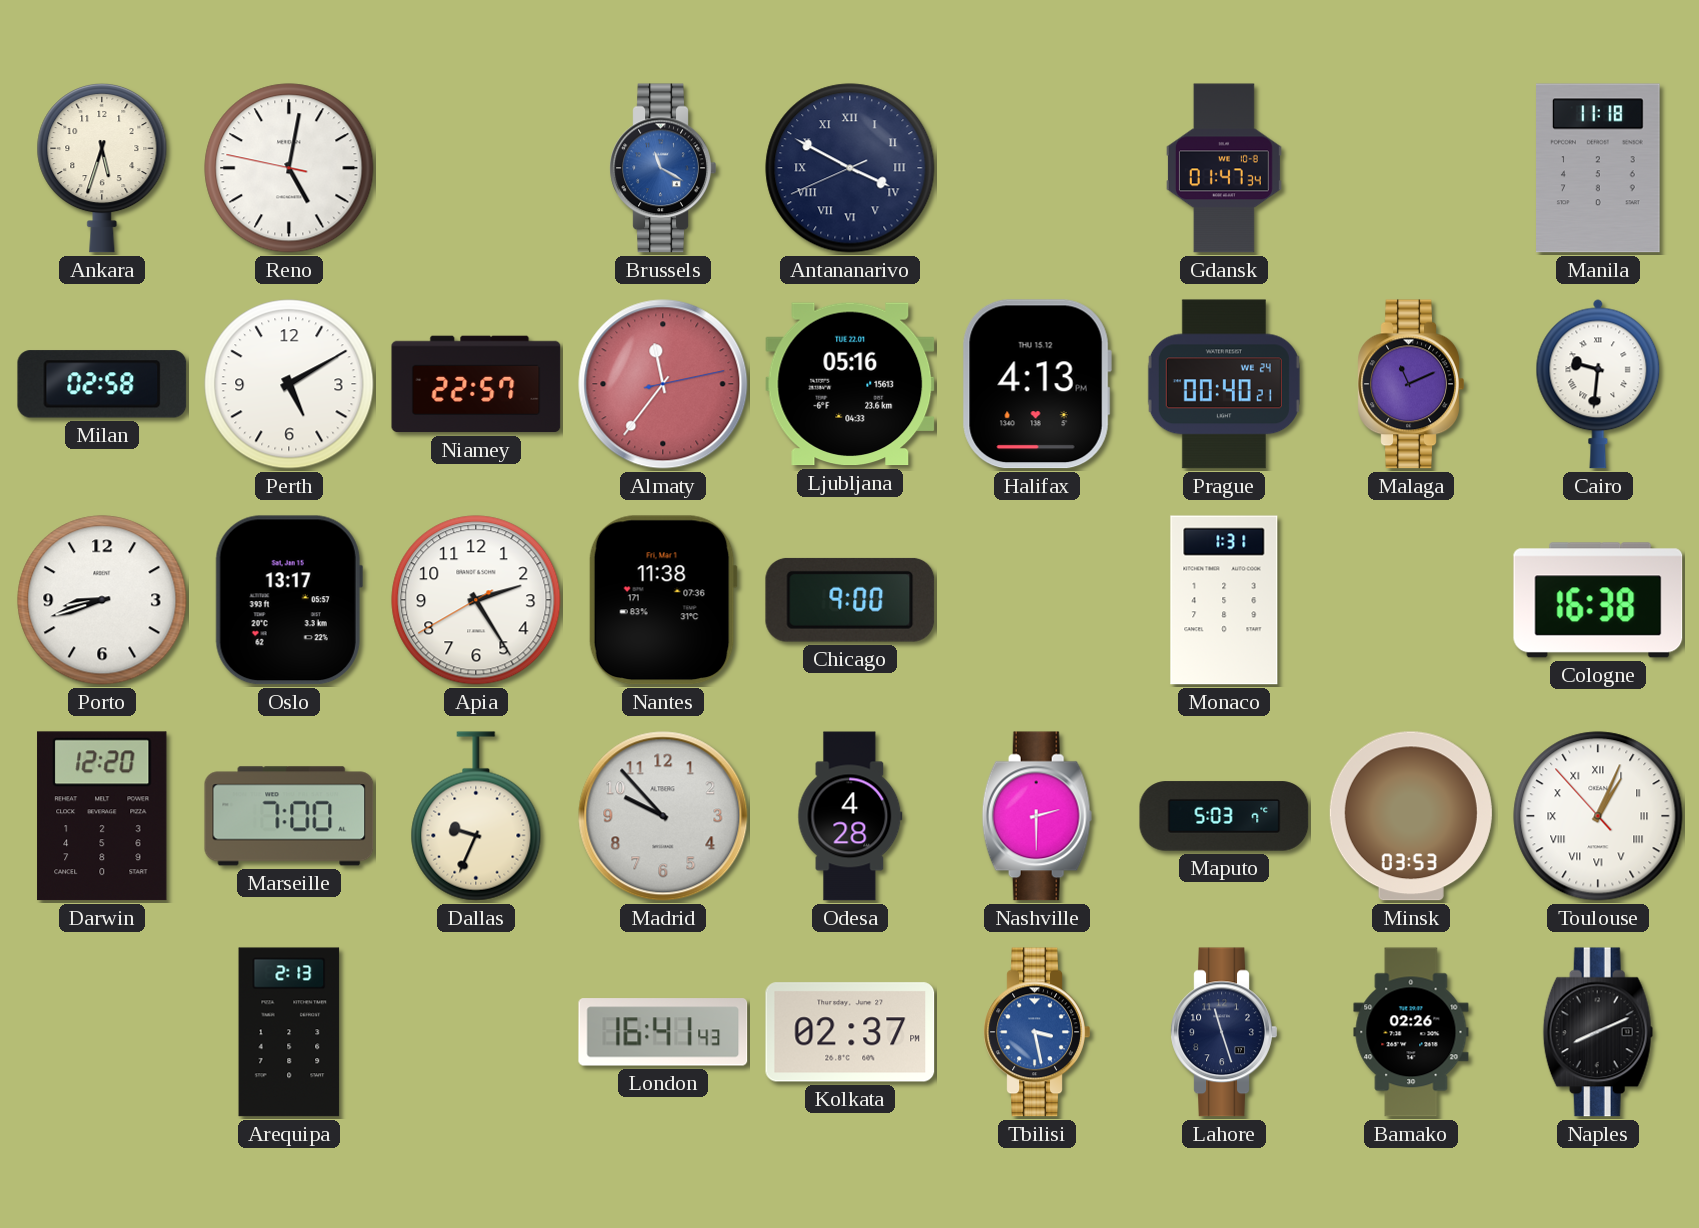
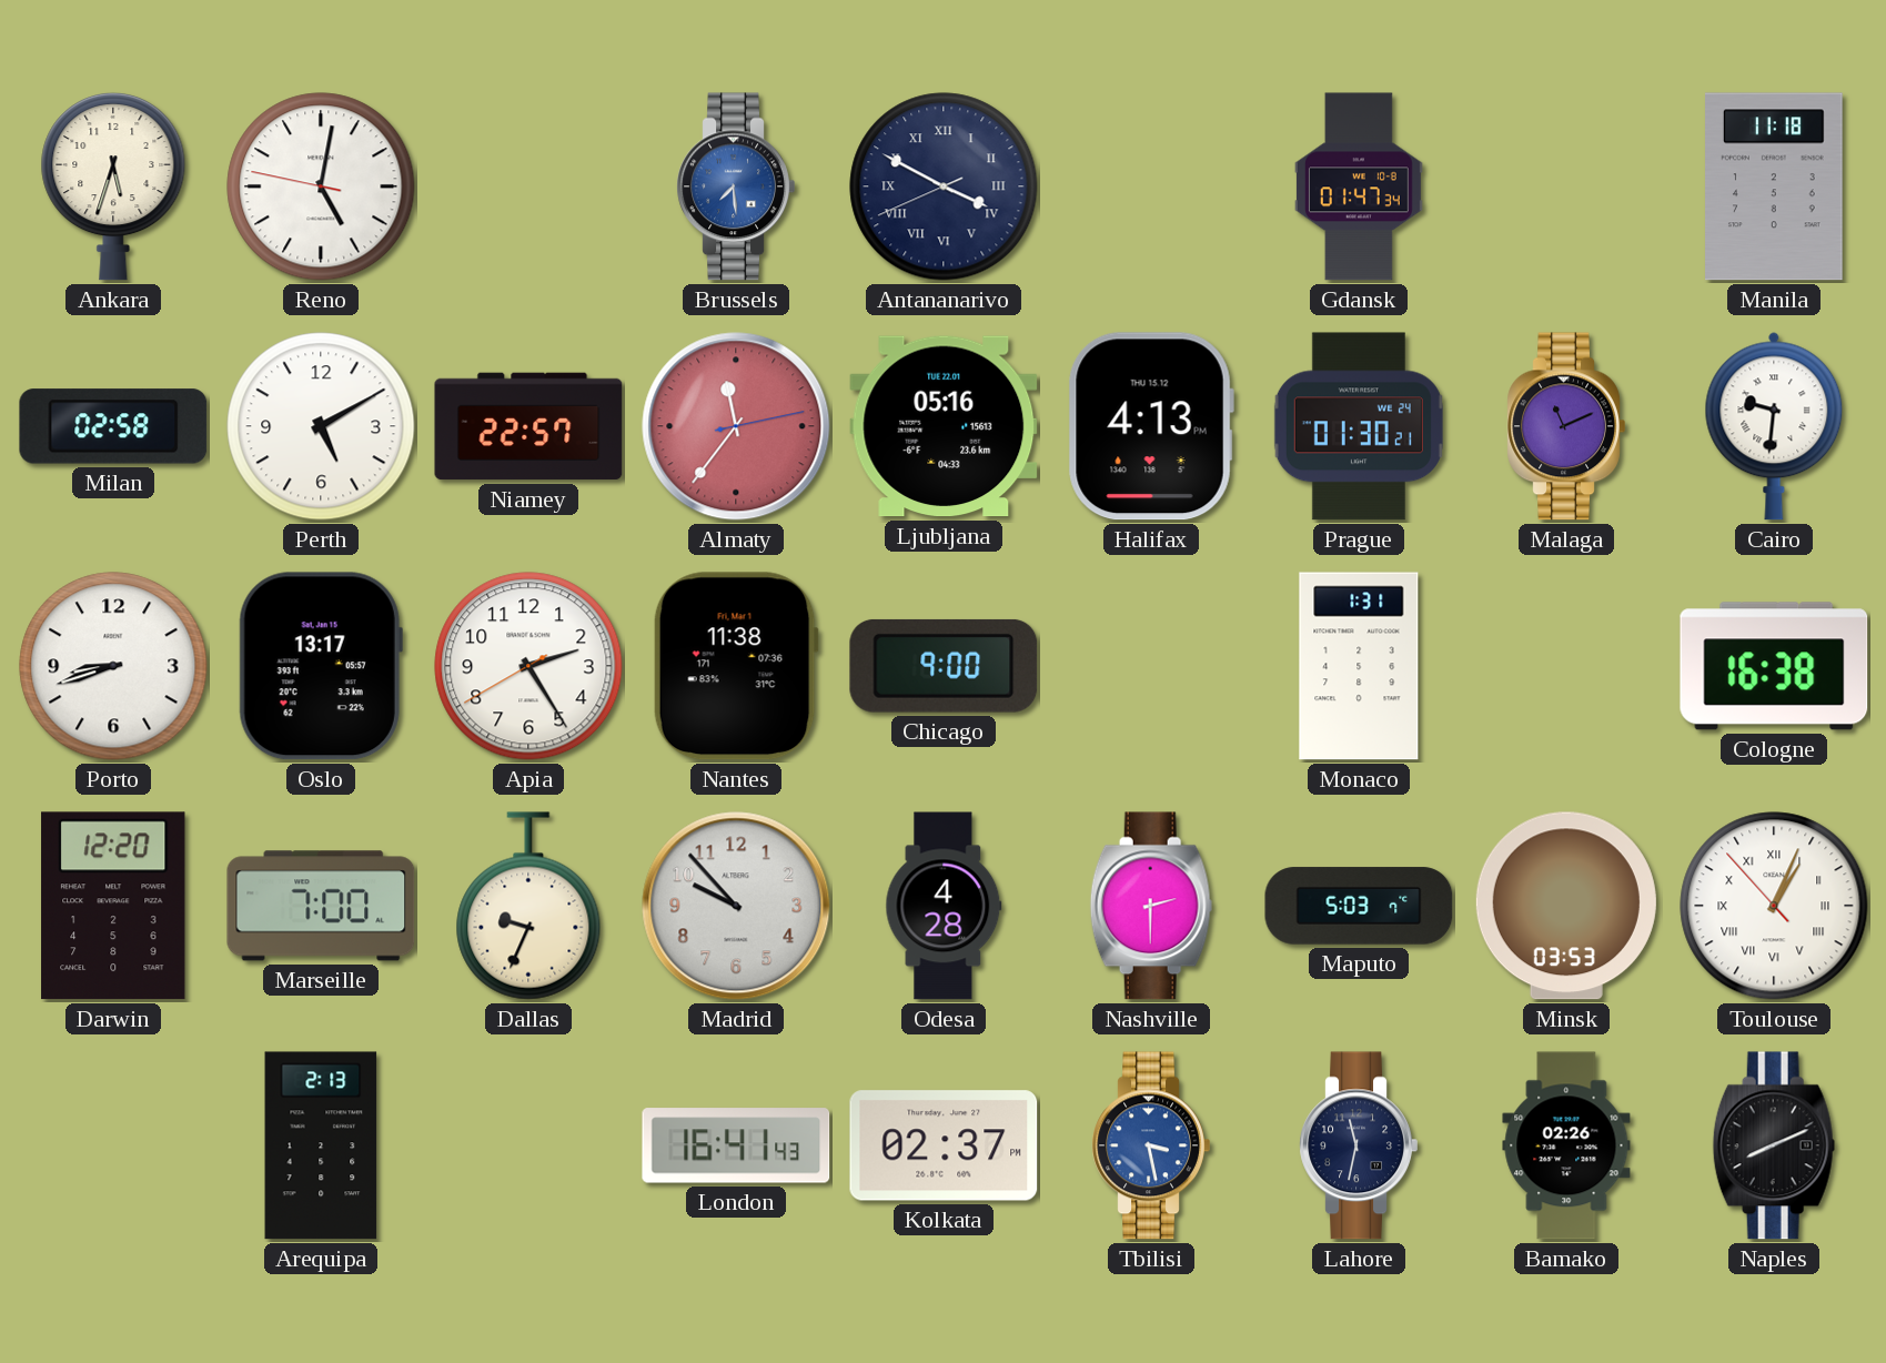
Brussels: 11:20 -> 7:29 (736, 186)
Prague: 00:40 -> 01:30 (1359, 426)
Lahore: 11:27 -> 11:32 (1359, 1145)
